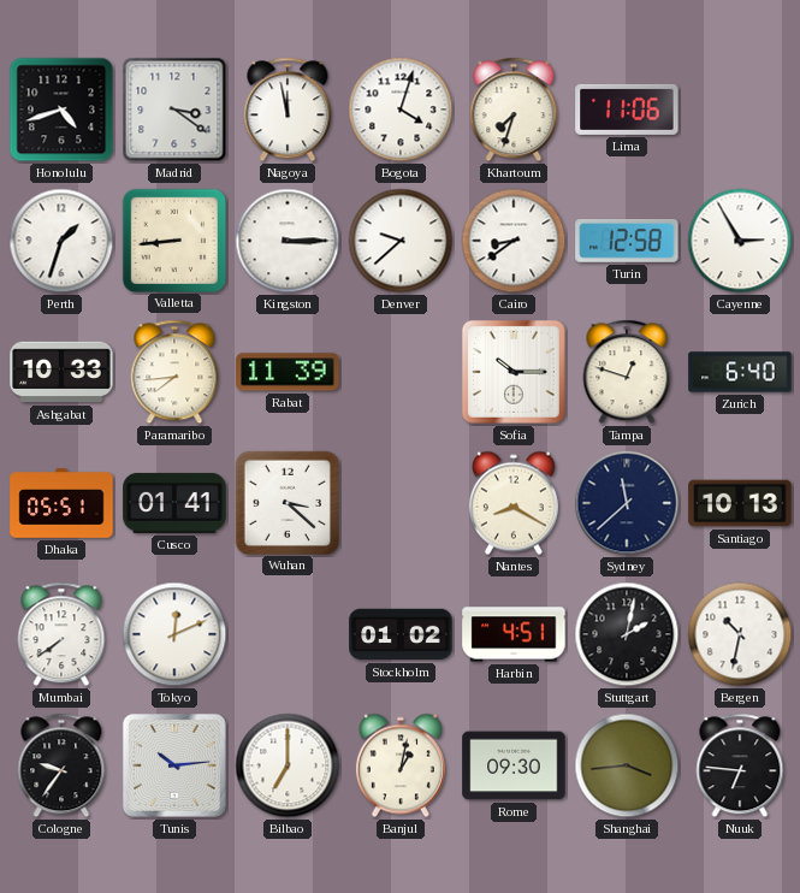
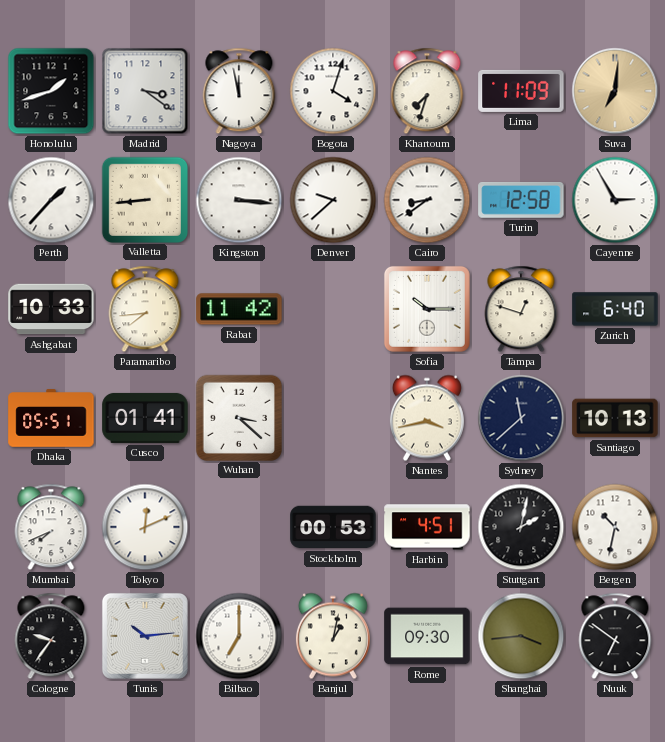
Honolulu: 4:42 -> 1:42 (51, 91)
Lima: 11:06 -> 11:09 (521, 91)
Suva: none -> 7:01 (615, 91)
Perth: 1:33 -> 1:37 (51, 200)
Kingston: 3:15 -> 3:16 (239, 200)
Rabat: 11:39 -> 11:42 (239, 309)
Nantes: 8:20 -> 3:43 (427, 418)
Mumbai: 7:39 -> 7:41 (51, 527)
Stockholm: 01:02 -> 00:53 (333, 527)
Nuuk: 6:46 -> 6:51 (615, 636)
